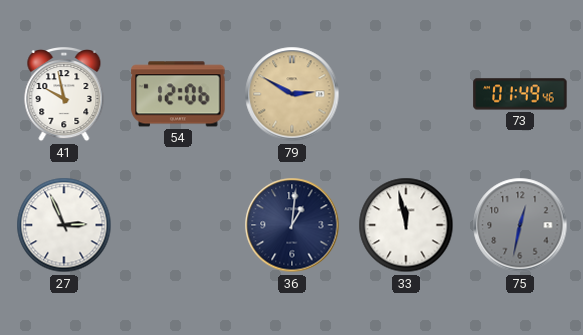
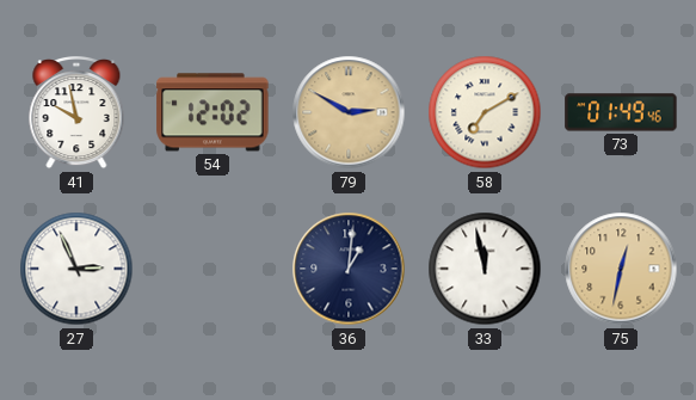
54: 12:06 -> 12:02 (213, 112)
58: none -> 7:10 (485, 112)
75 dial: grey -> champagne (621, 269)
